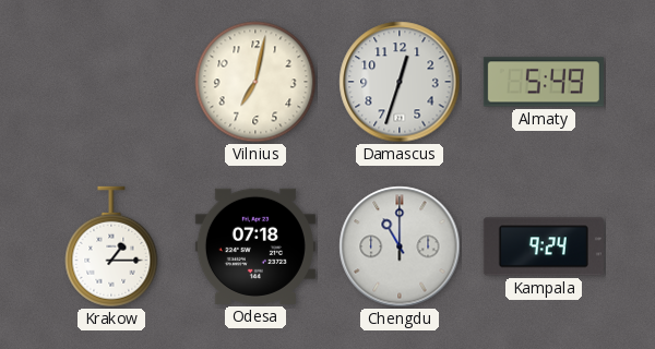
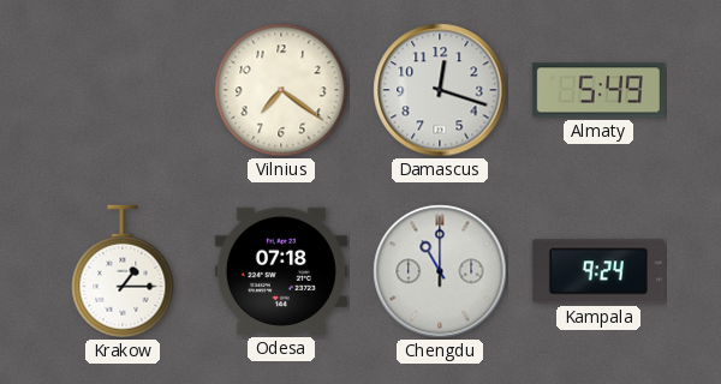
Vilnius: 7:02 -> 7:21 (281, 90)
Damascus: 12:33 -> 12:18 (440, 90)
